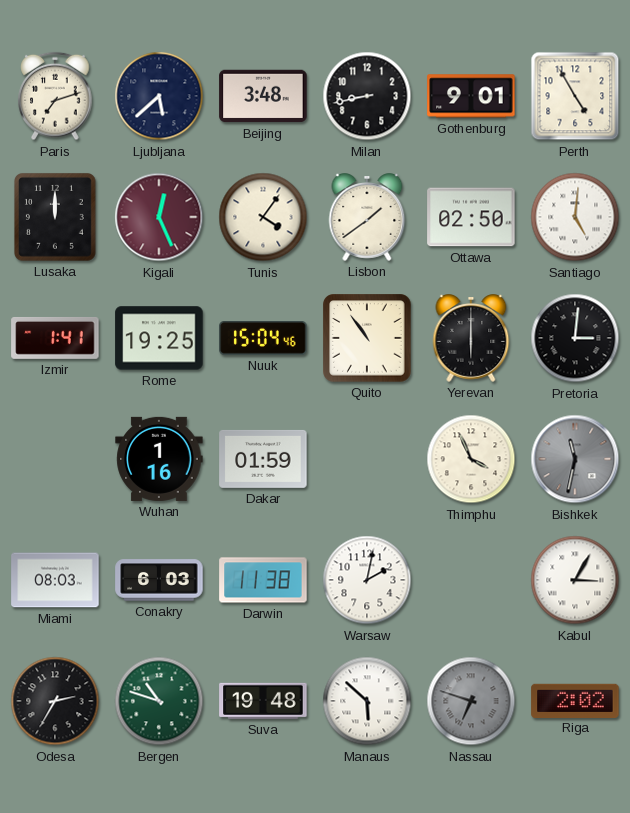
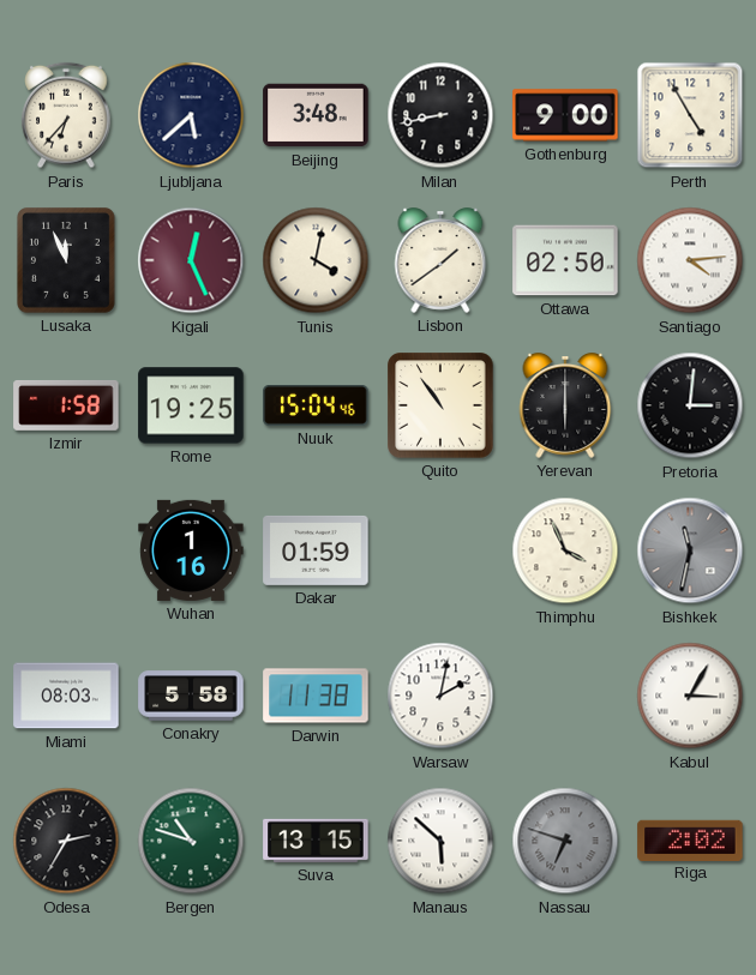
Paris: 7:12 -> 6:37 (66, 115)
Gothenburg: 9:01 -> 9:00 (565, 115)
Lusaka: 12:00 -> 11:56 (66, 260)
Tunis: 4:06 -> 4:02 (316, 260)
Santiago: 5:01 -> 4:14 (690, 260)
Izmir: 1:41 -> 1:58 (66, 405)
Conakry: 6:03 -> 5:58 (191, 696)
Suva: 19:48 -> 13:15 (316, 841)
